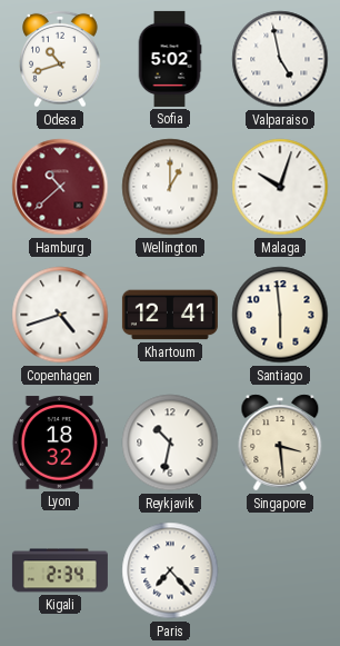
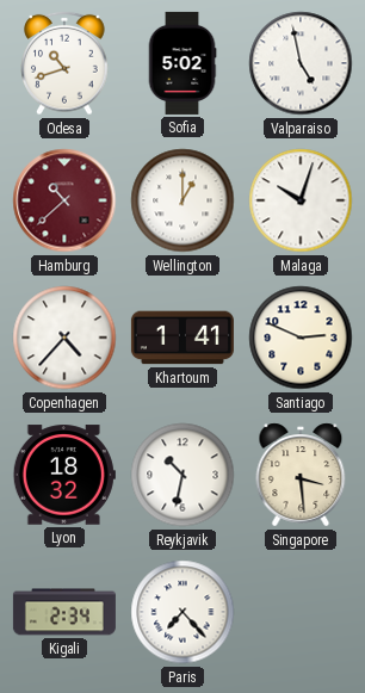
Copenhagen: 4:42 -> 4:37 (64, 338)
Khartoum: 12:41 -> 1:41 (182, 338)
Santiago: 5:59 -> 2:49 (301, 338)
